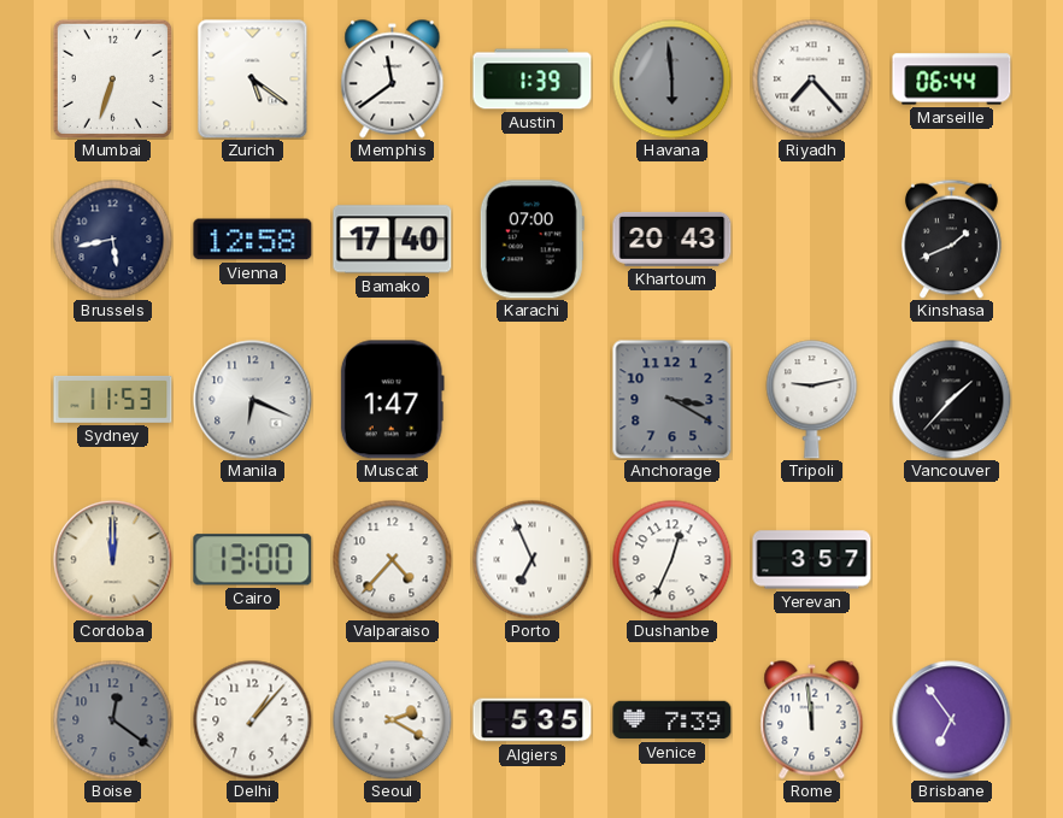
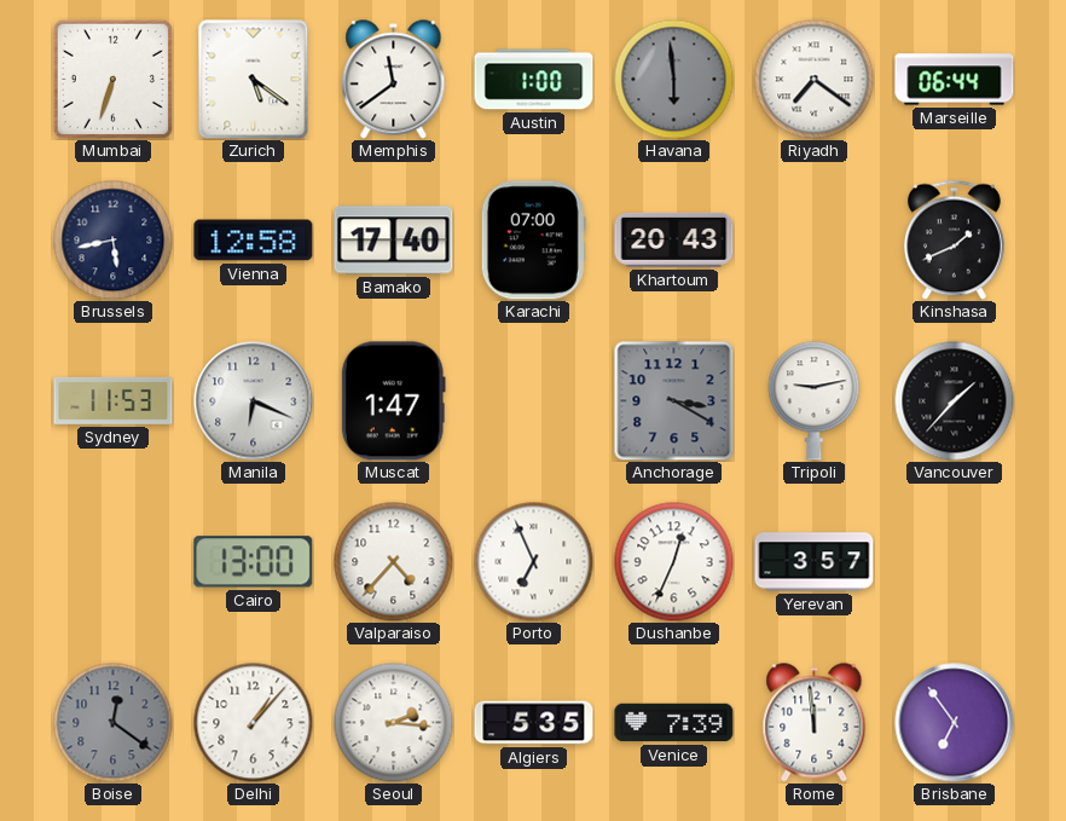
Austin: 1:39 -> 1:00 (534, 80)
Riyadh: 7:23 -> 7:21 (815, 80)
Cordoba: 12:00 -> none (113, 560)
Seoul: 2:20 -> 2:16 (394, 723)
